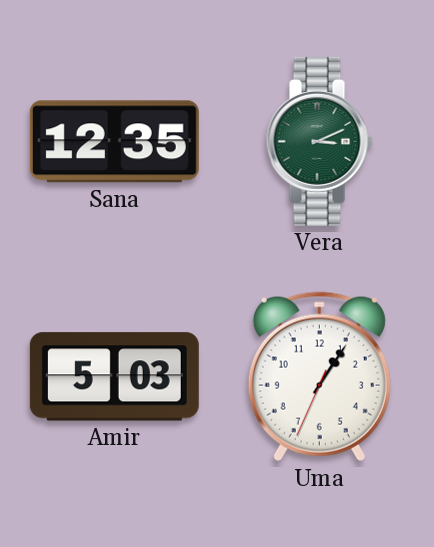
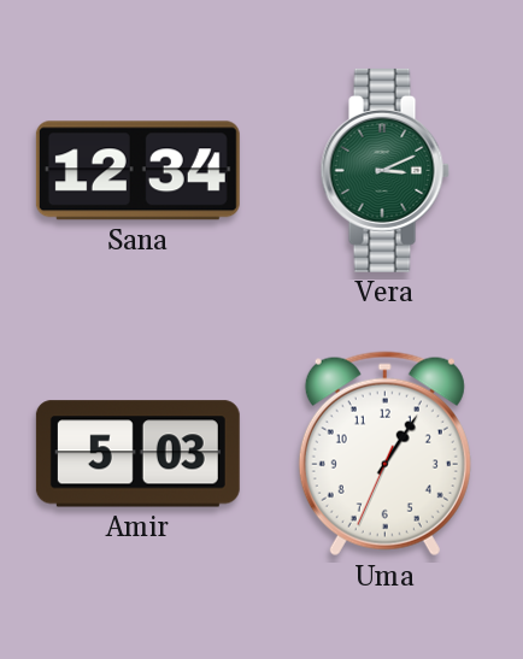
Sana: 12:35 -> 12:34 (137, 171)
